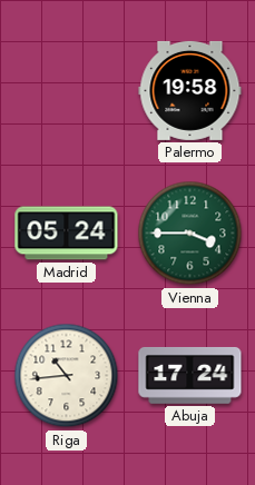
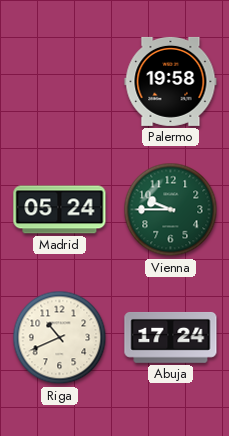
Vienna: 3:45 -> 9:45 (171, 210)
Riga: 10:44 -> 10:41 (60, 338)
